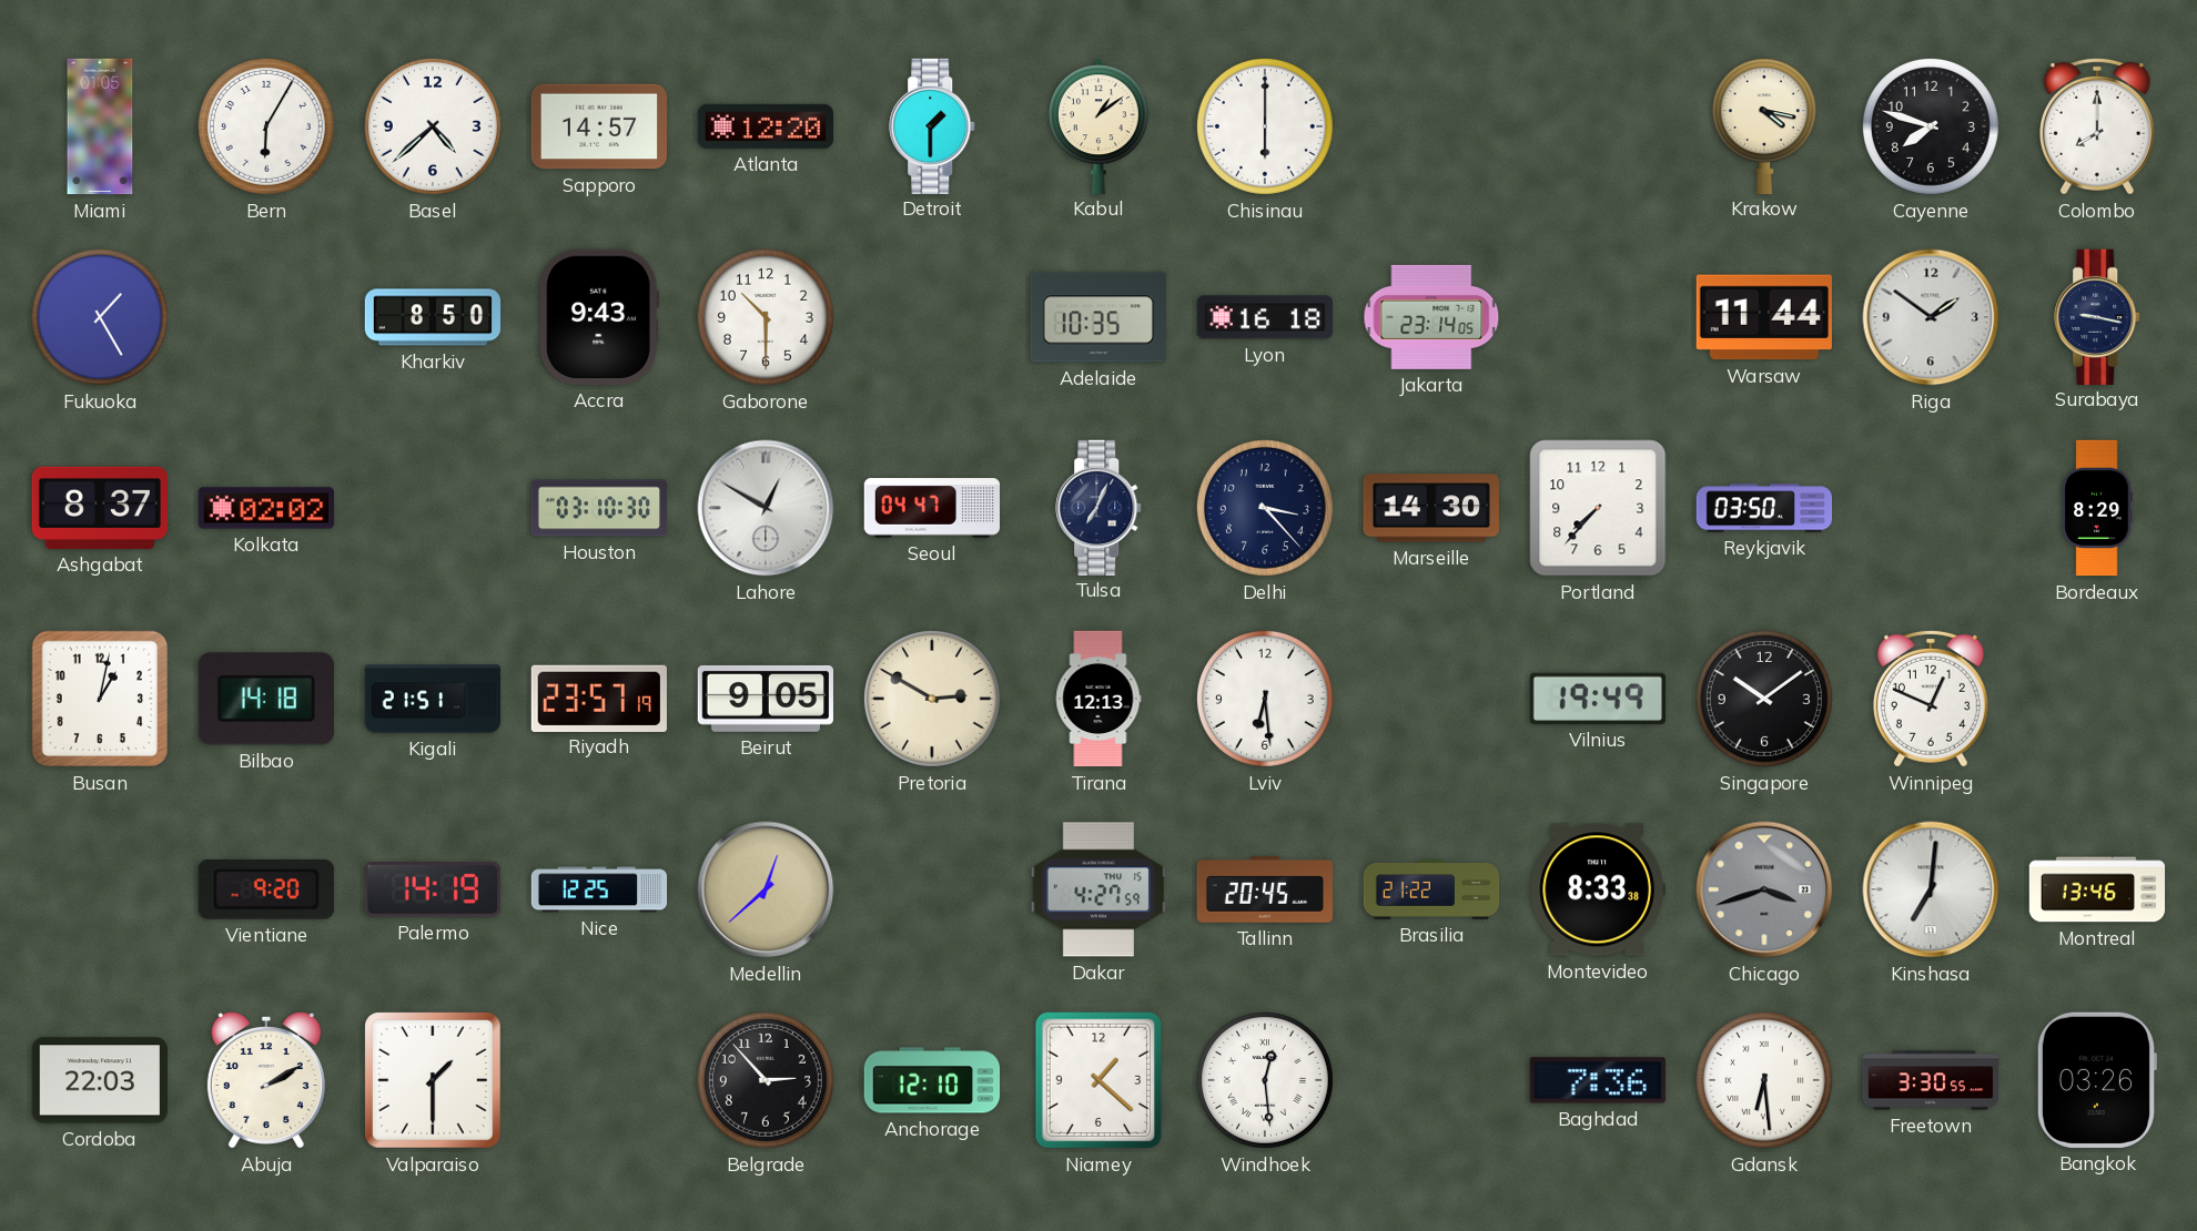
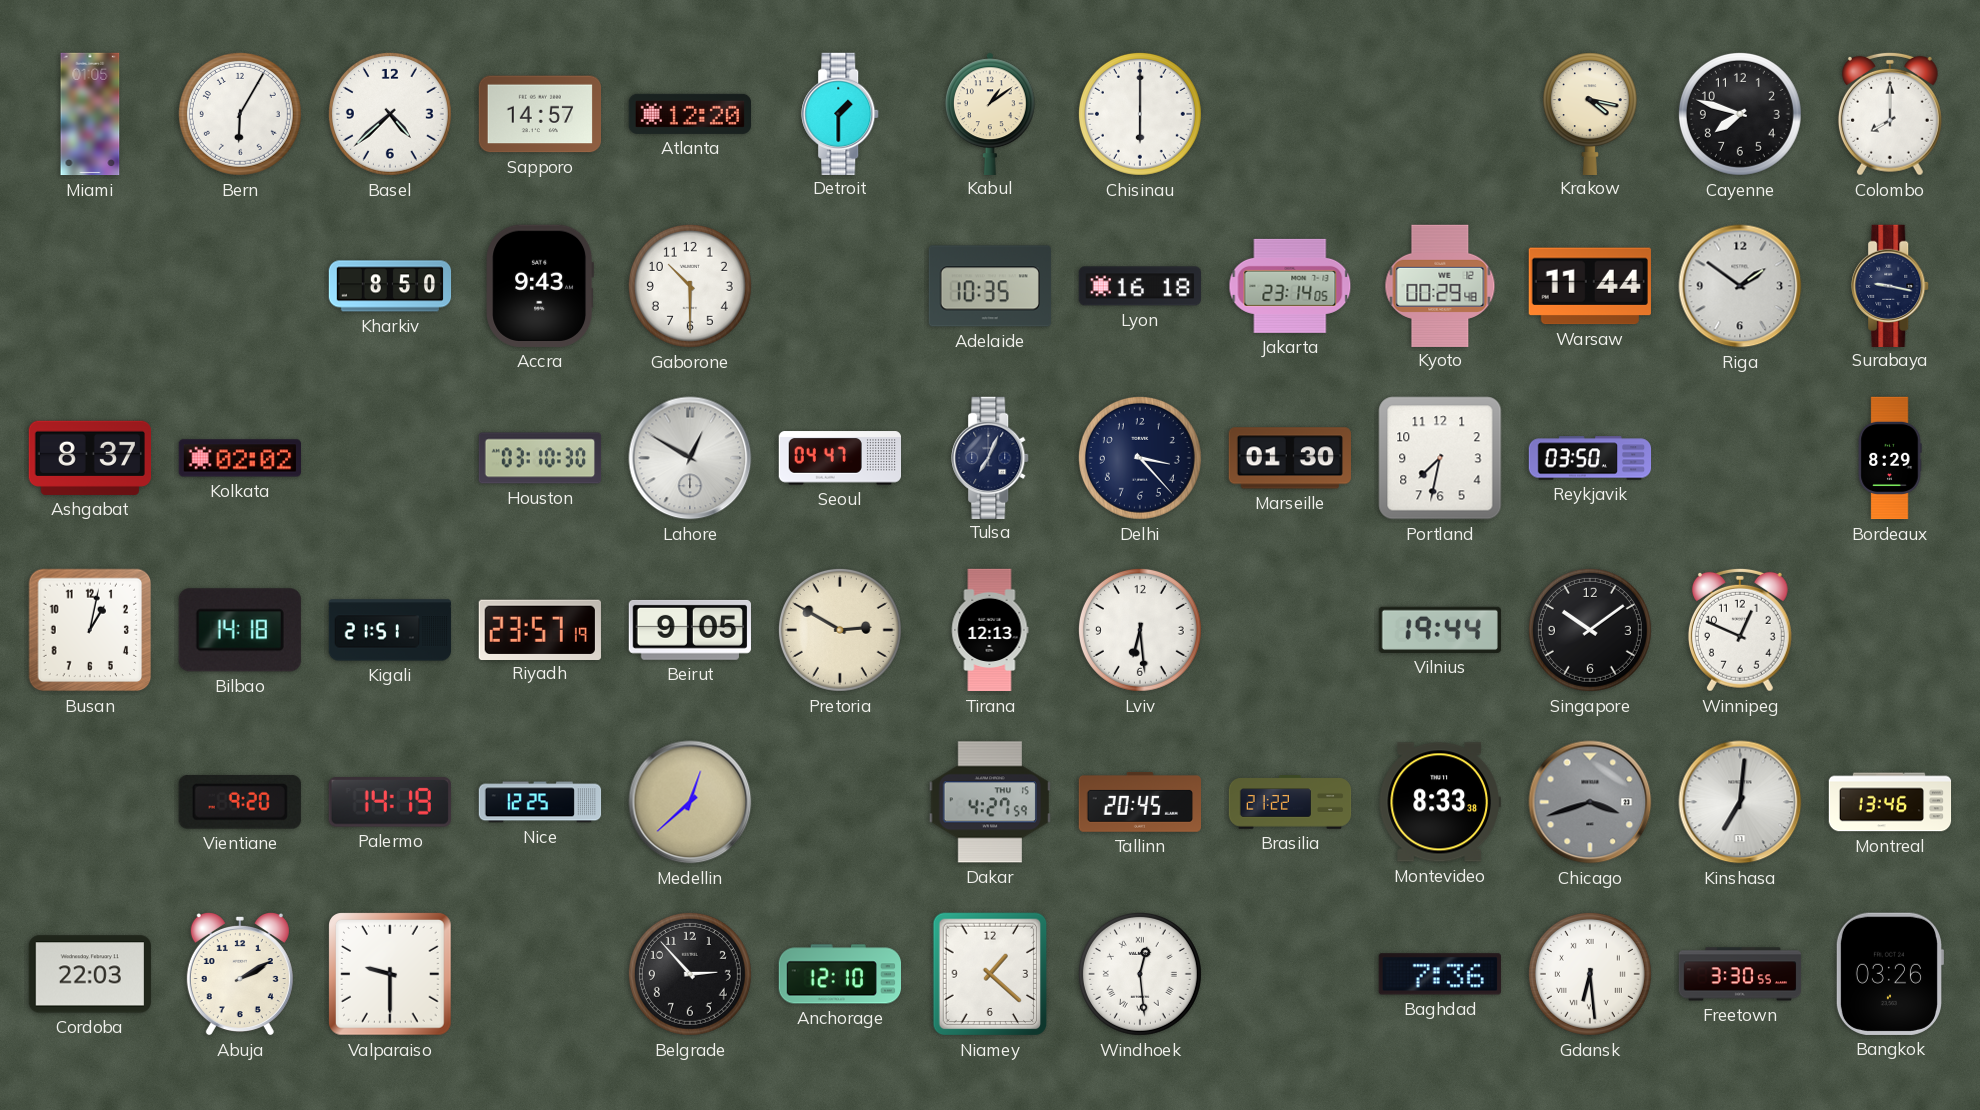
Fukuoka: 1:25 -> none (100, 317)
Kyoto: none -> 00:29 (1440, 285)
Marseille: 14:30 -> 01:30 (1290, 458)
Portland: 7:37 -> 7:32 (1440, 458)
Vilnius: 19:49 -> 19:44 (1440, 630)
Valparaiso: 1:30 -> 9:30 (391, 975)
